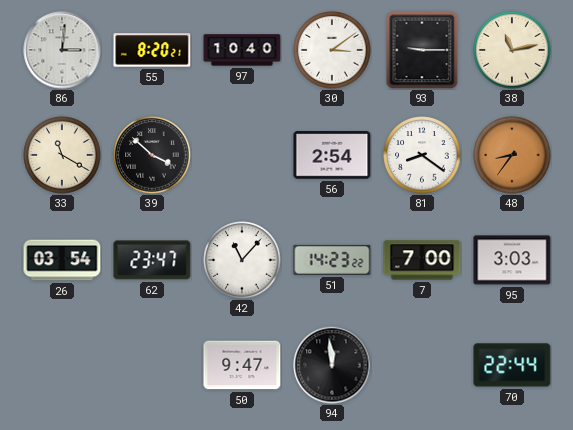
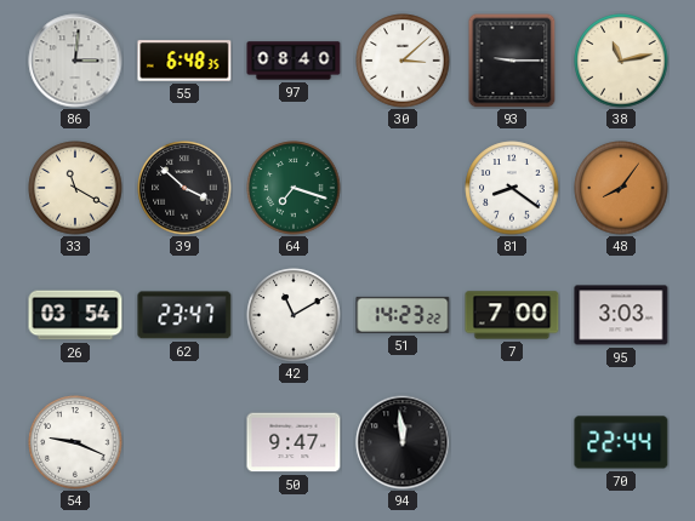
55: 8:20 -> 6:48 (184, 61)
97: 10:40 -> 08:40 (294, 61)
30: 3:09 -> 3:08 (403, 61)
64: none -> 7:18 (294, 188)
56: 2:54 -> none (332, 155)
48: 8:36 -> 8:06 (621, 188)
42: 11:07 -> 11:10 (294, 315)
54: none -> 9:19 (75, 442)
